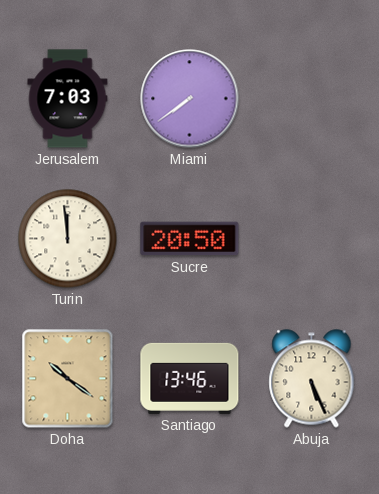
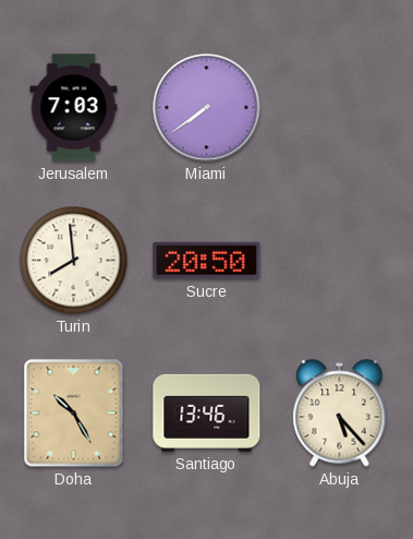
Turin: 11:59 -> 7:59 (74, 261)
Doha: 10:21 -> 10:25 (74, 414)
Abuja: 5:26 -> 5:23 (340, 414)
